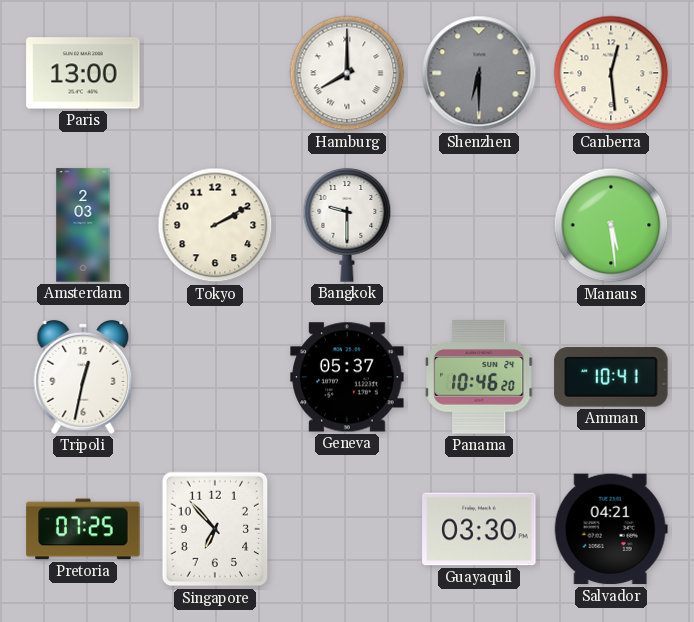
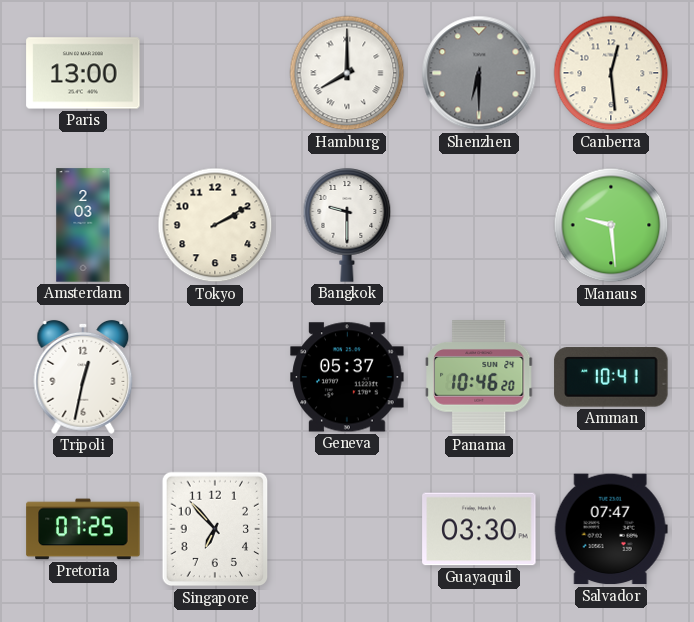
Manaus: 5:29 -> 9:29 (611, 225)
Salvador: 04:21 -> 07:47 (611, 529)
